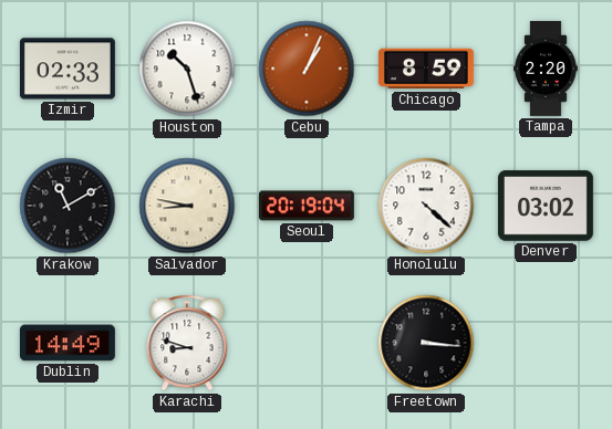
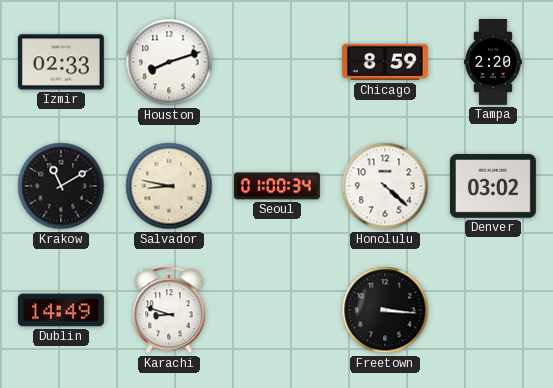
Houston: 10:27 -> 8:12 (169, 62)
Cebu: 1:04 -> none (307, 69)
Seoul: 20:19 -> 01:00 (277, 186)
